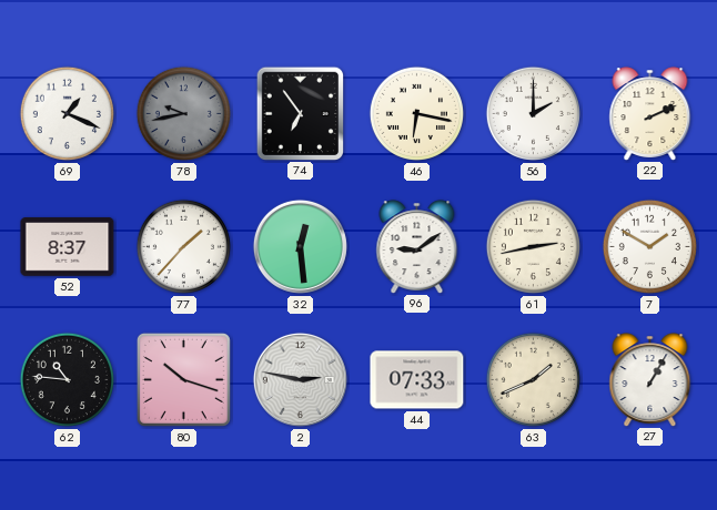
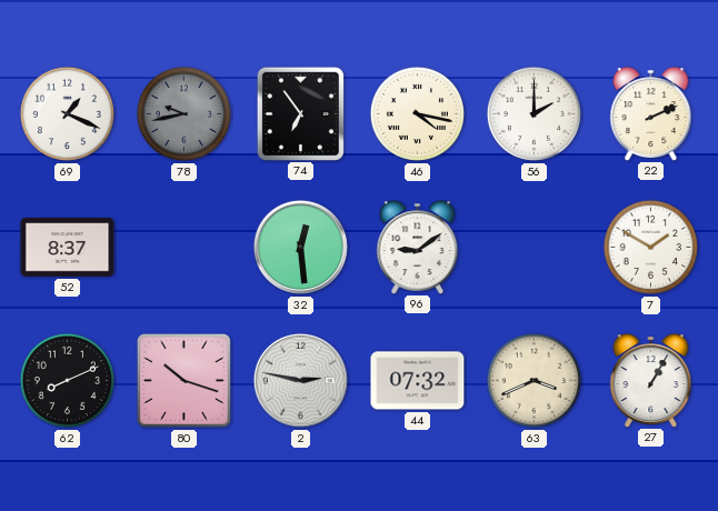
46: 6:17 -> 4:17 (417, 113)
77: 1:37 -> none (183, 246)
61: 2:43 -> none (533, 246)
62: 10:46 -> 8:11 (67, 380)
44: 07:33 -> 07:32 (418, 381)
63: 1:41 -> 3:41 (533, 380)
